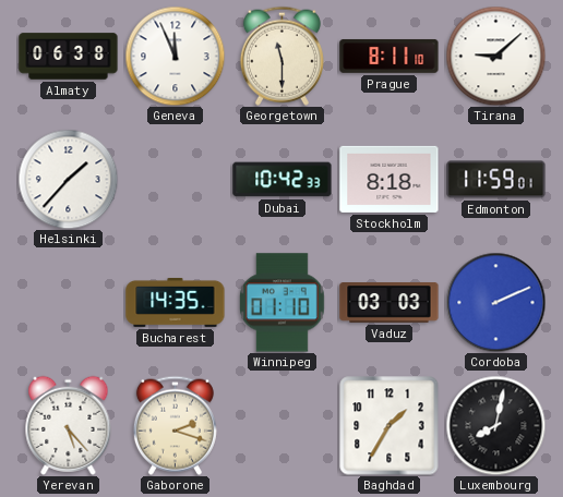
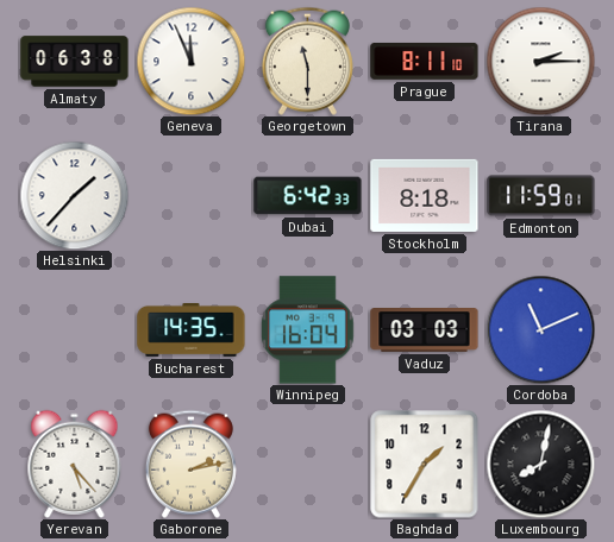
Tirana: 9:08 -> 2:15 (540, 61)
Dubai: 10:42 -> 6:42 (308, 196)
Winnipeg: 01:10 -> 16:04 (307, 330)
Cordoba: 2:11 -> 11:11 (540, 329)
Gaborone: 2:18 -> 2:13 (190, 464)
